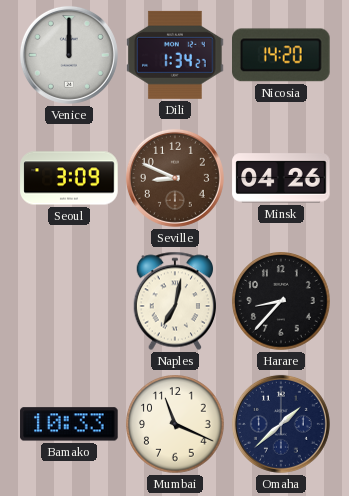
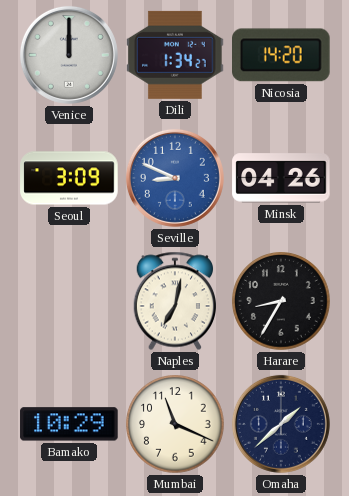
Seville dial: brown -> blue (175, 178)
Harare: 8:37 -> 8:35 (281, 301)
Bamako: 10:33 -> 10:29 (69, 424)
